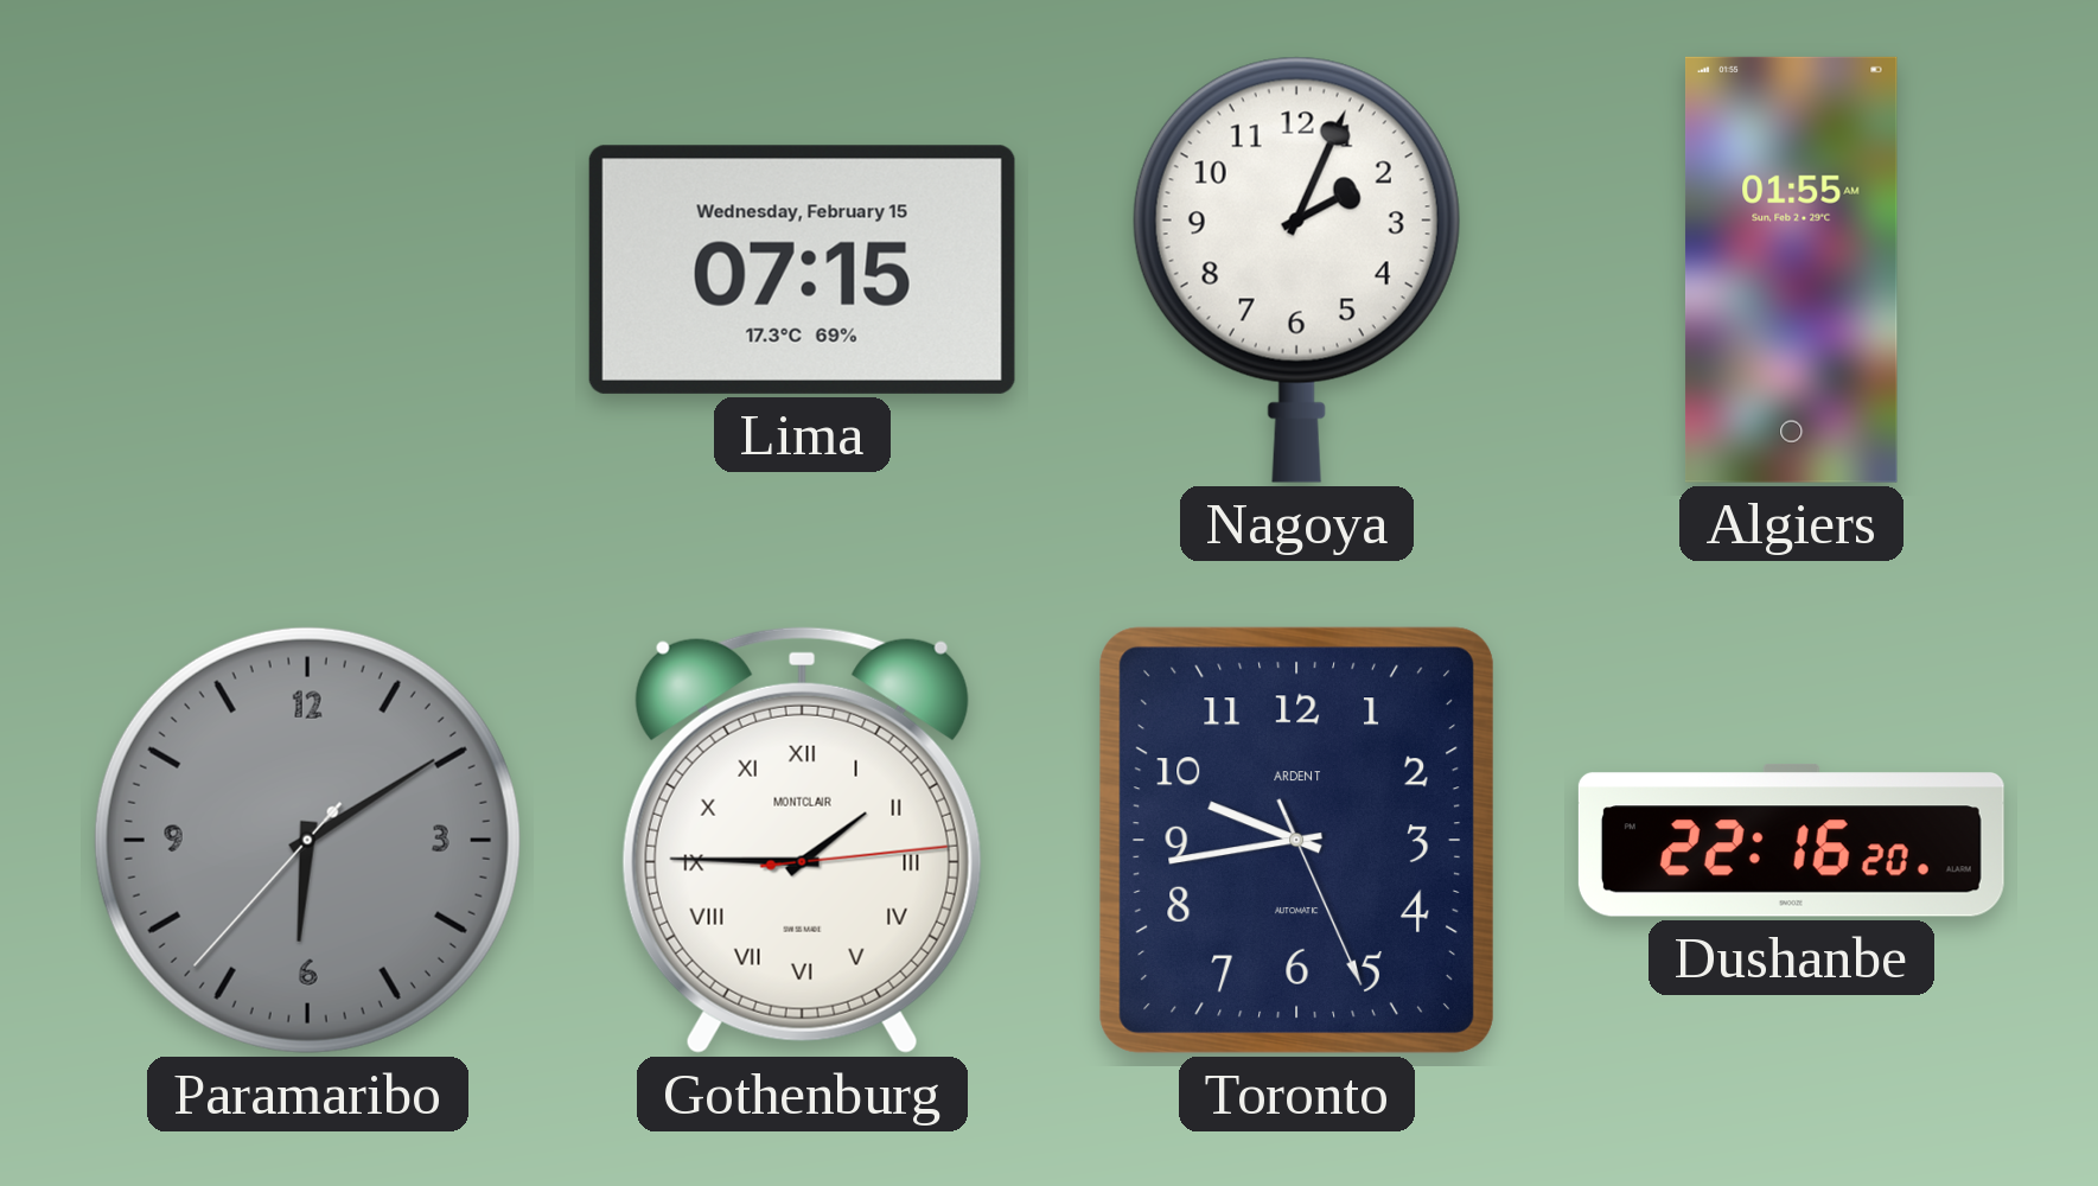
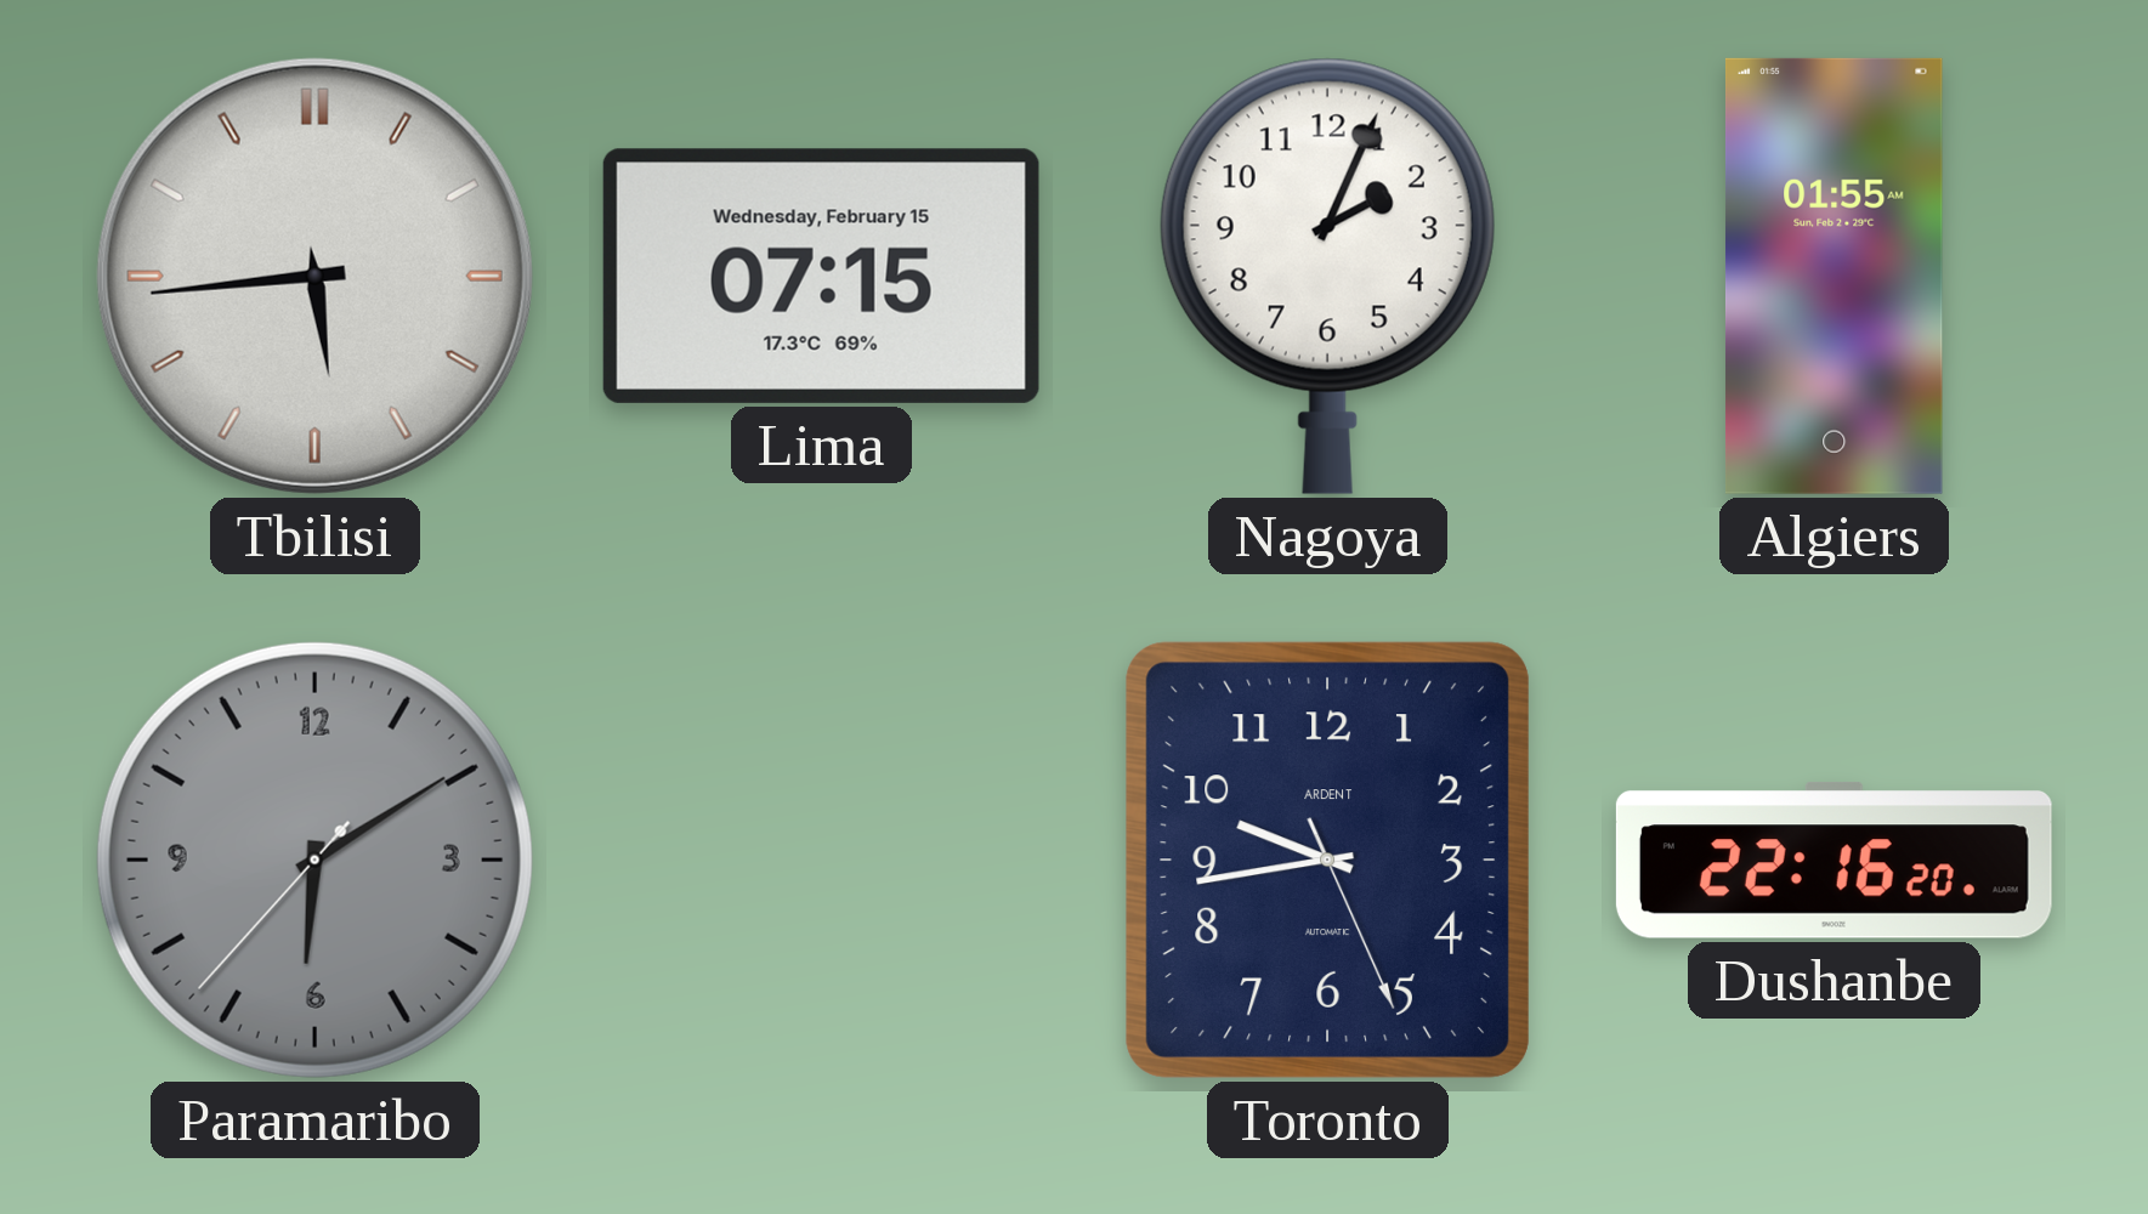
Tbilisi: none -> 5:44 (314, 276)
Gothenburg: 1:45 -> none (802, 840)
